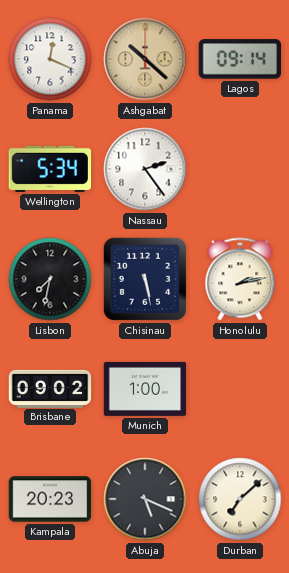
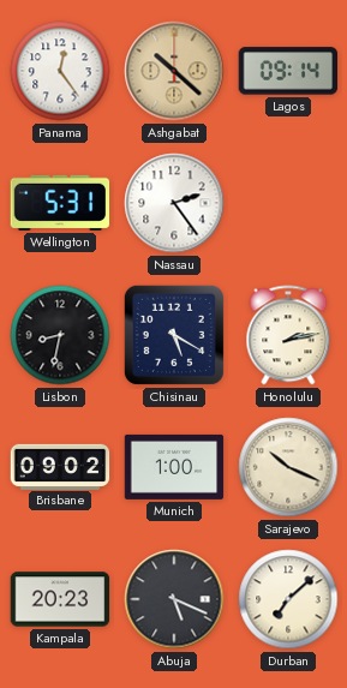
Panama: 12:19 -> 12:24 (60, 71)
Wellington: 5:34 -> 5:31 (60, 203)
Lisbon: 7:32 -> 8:32 (60, 335)
Chisinau: 5:28 -> 5:20 (174, 335)
Sarajevo: none -> 10:19 (288, 467)
